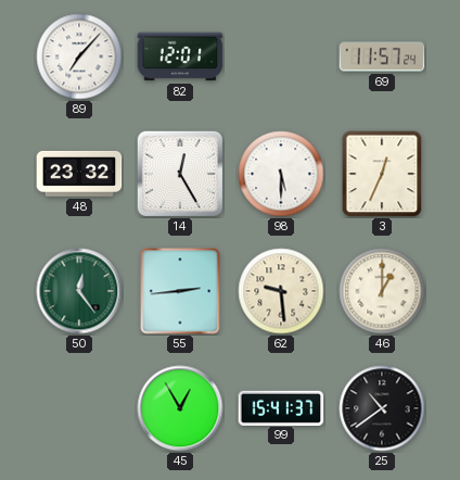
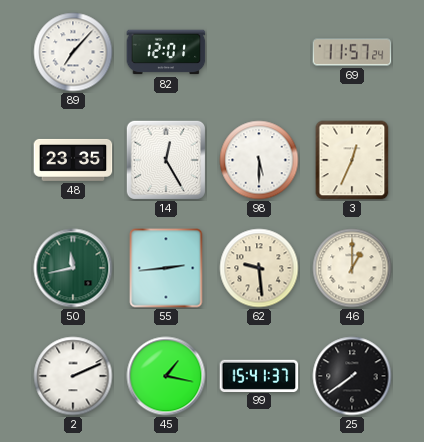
48: 23:32 -> 23:35 (73, 160)
50: 12:24 -> 11:43 (73, 268)
2: none -> 2:11 (73, 376)
45: 12:55 -> 1:17 (166, 376)
25: 10:39 -> 7:39 (352, 376)
